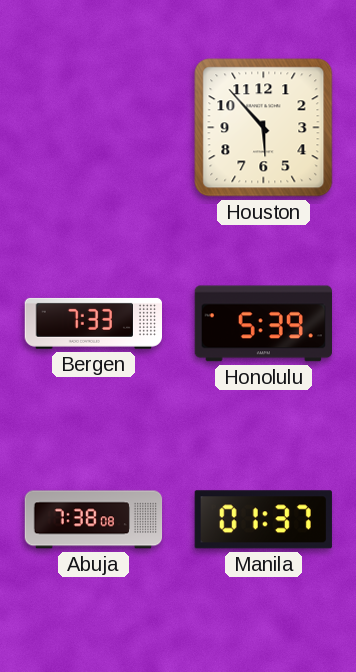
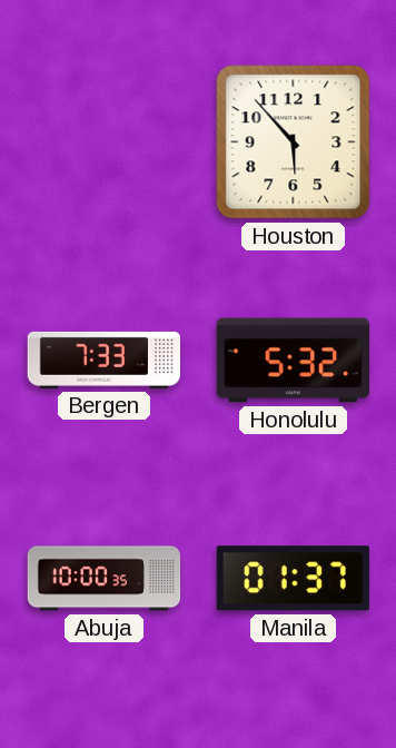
Honolulu: 5:39 -> 5:32 (293, 361)
Abuja: 7:38 -> 10:00 (105, 579)
